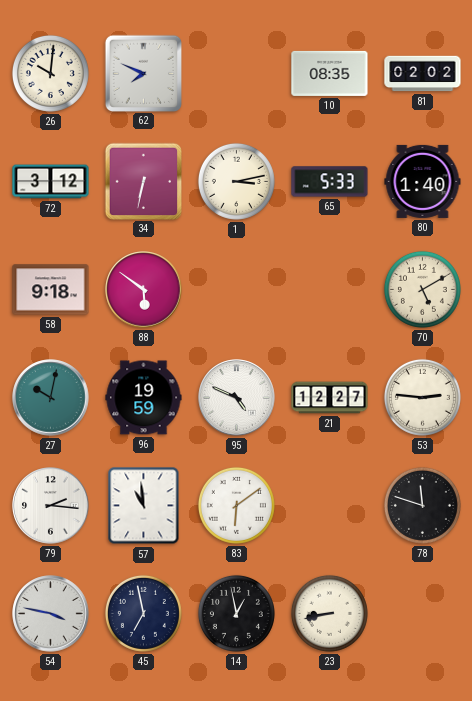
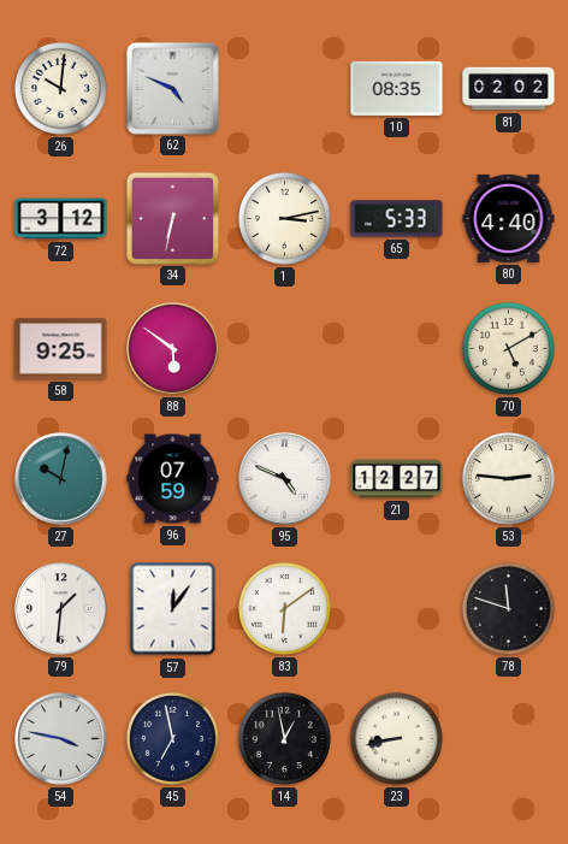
62: 7:49 -> 4:49 (172, 88)
80: 1:40 -> 4:40 (509, 218)
58: 9:18 -> 9:25 (61, 349)
96: 19:59 -> 07:59 (173, 479)
79: 2:16 -> 1:31 (61, 609)
57: 10:59 -> 12:06 (173, 609)
